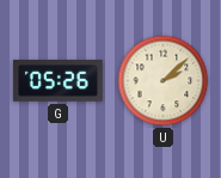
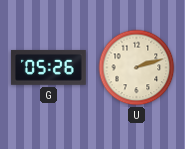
U: 2:08 -> 2:12 (137, 68)
